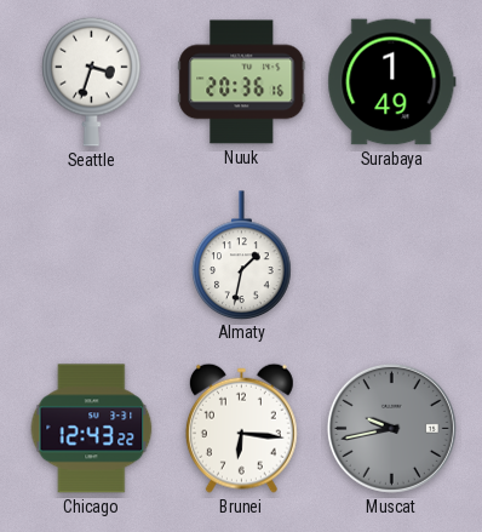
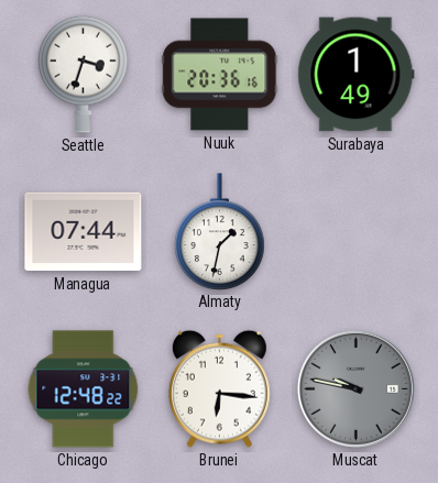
Managua: none -> 07:44 (84, 232)
Chicago: 12:43 -> 12:48 (84, 389)
Muscat: 9:43 -> 9:47 (355, 388)
